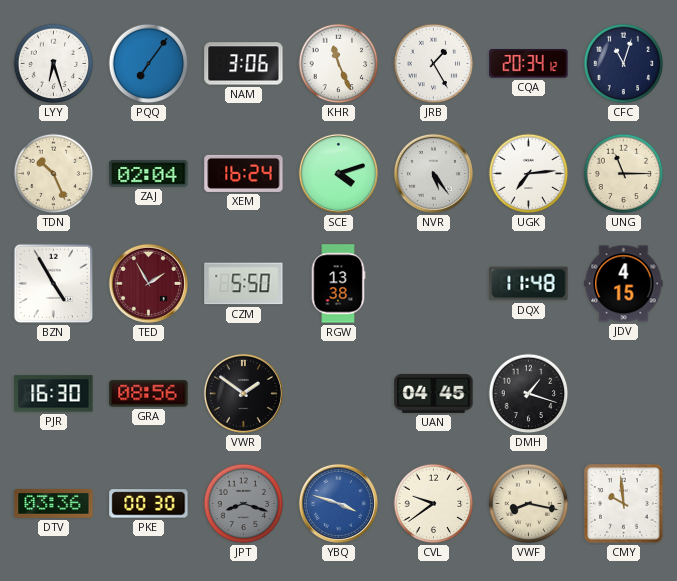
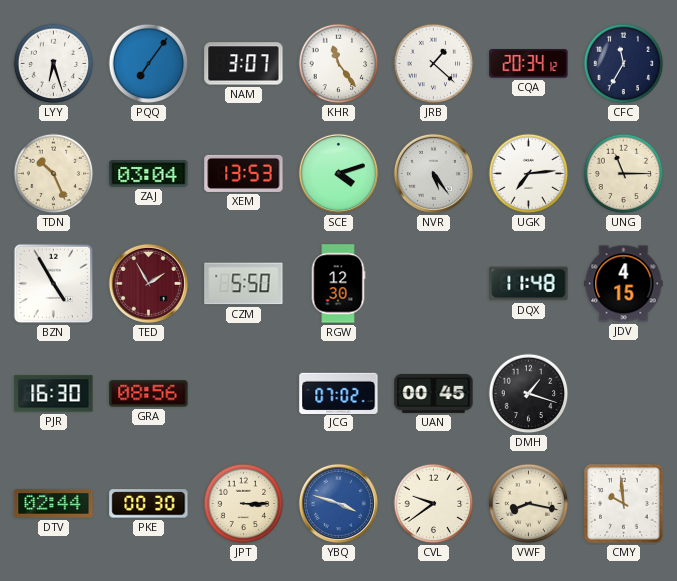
NAM: 3:06 -> 3:07 (244, 64)
KHR: 11:26 -> 11:24 (339, 64)
JRB: 1:25 -> 1:22 (434, 64)
CFC: 11:03 -> 11:35 (624, 64)
ZAJ: 02:04 -> 03:04 (149, 174)
XEM: 16:24 -> 13:53 (244, 173)
RGW: 13:38 -> 12:30 (338, 284)
VWR: 1:51 -> none (243, 393)
JCG: none -> 07:02 (339, 393)
UAN: 04:45 -> 00:45 (434, 393)
DTV: 03:36 -> 02:44 (54, 504)
JPT: 8:18 -> 3:15 (244, 504)
JPT dial: grey -> cream (244, 504)
